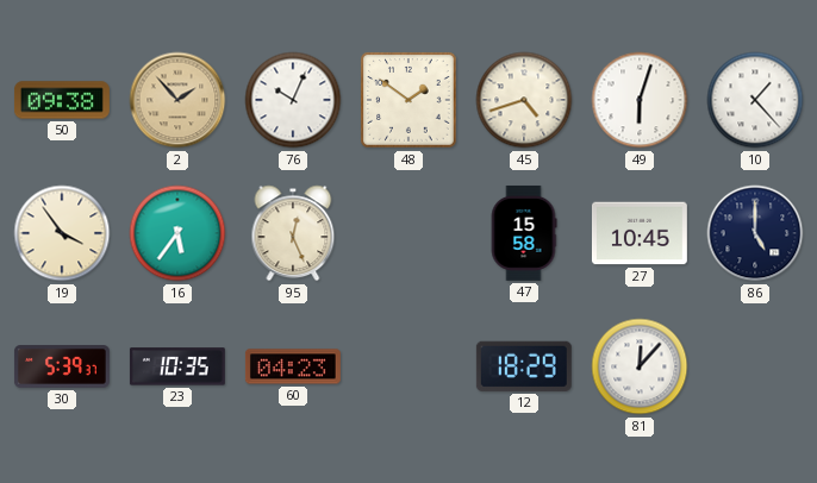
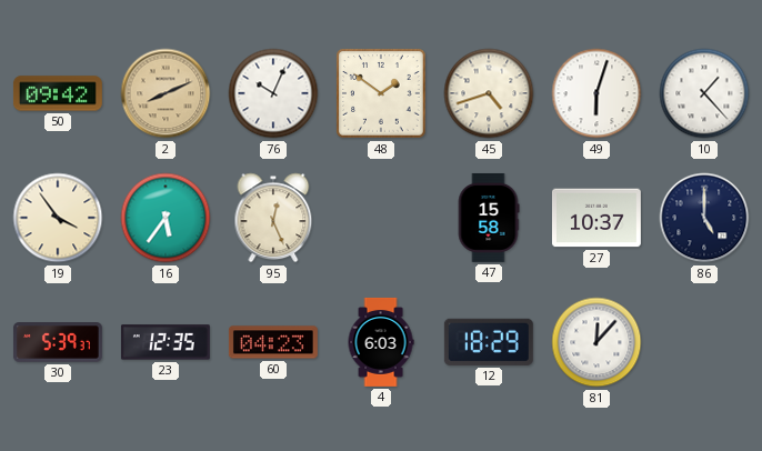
50: 09:38 -> 09:42 (58, 93)
2: 1:53 -> 8:11 (166, 93)
27: 10:45 -> 10:37 (596, 218)
23: 10:35 -> 12:35 (166, 342)
4: none -> 6:03 (381, 342)
